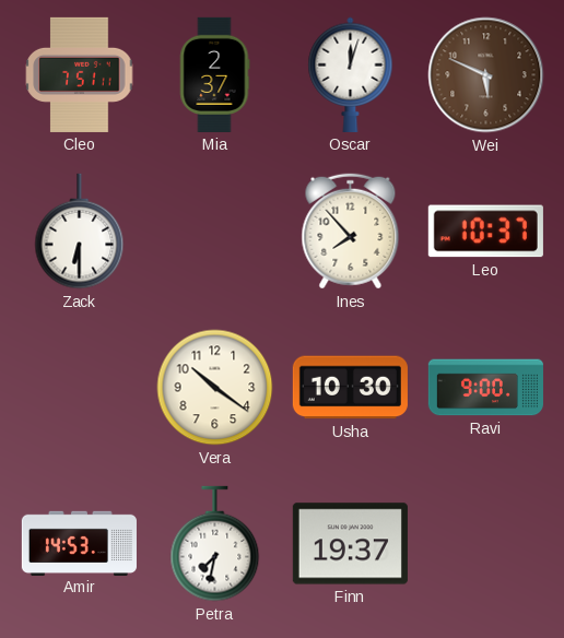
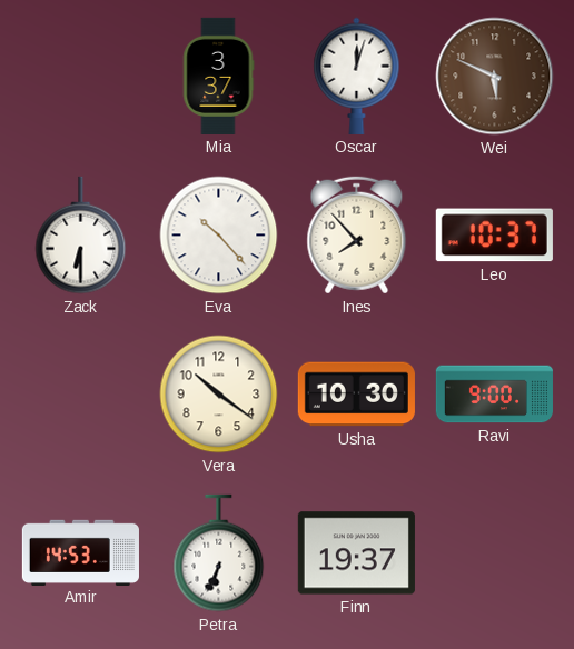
Cleo: 7:51 -> none (80, 74)
Mia: 2:37 -> 3:37 (218, 76)
Eva: none -> 10:23 (219, 236)
Petra: 7:32 -> 6:34 (219, 553)
